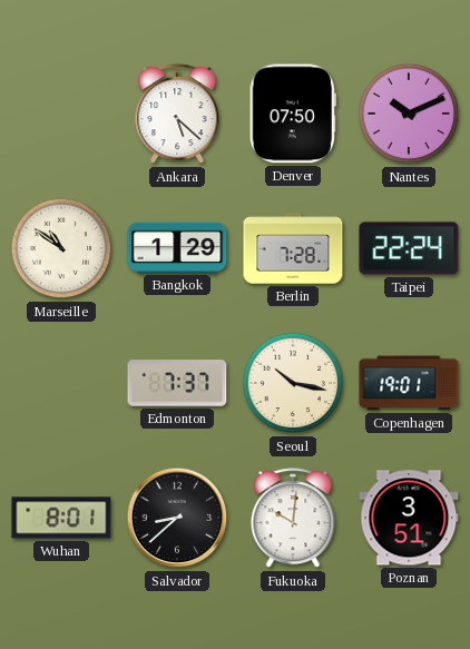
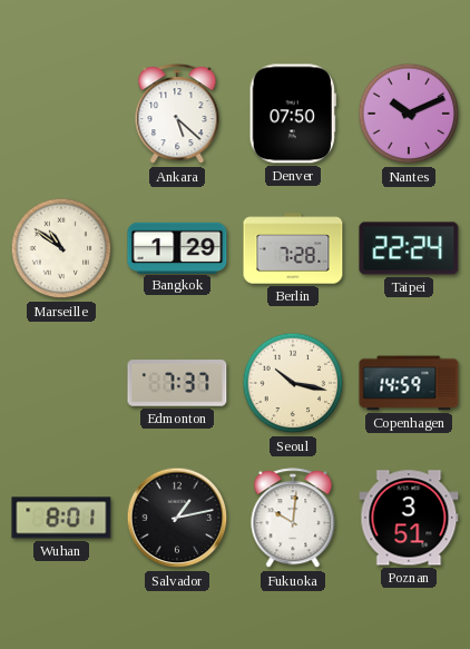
Copenhagen: 19:01 -> 14:59 (409, 383)
Salvador: 8:38 -> 1:13 (177, 518)
